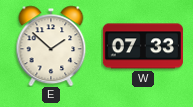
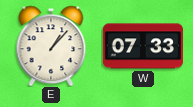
E: 1:52 -> 1:07 (51, 46)
